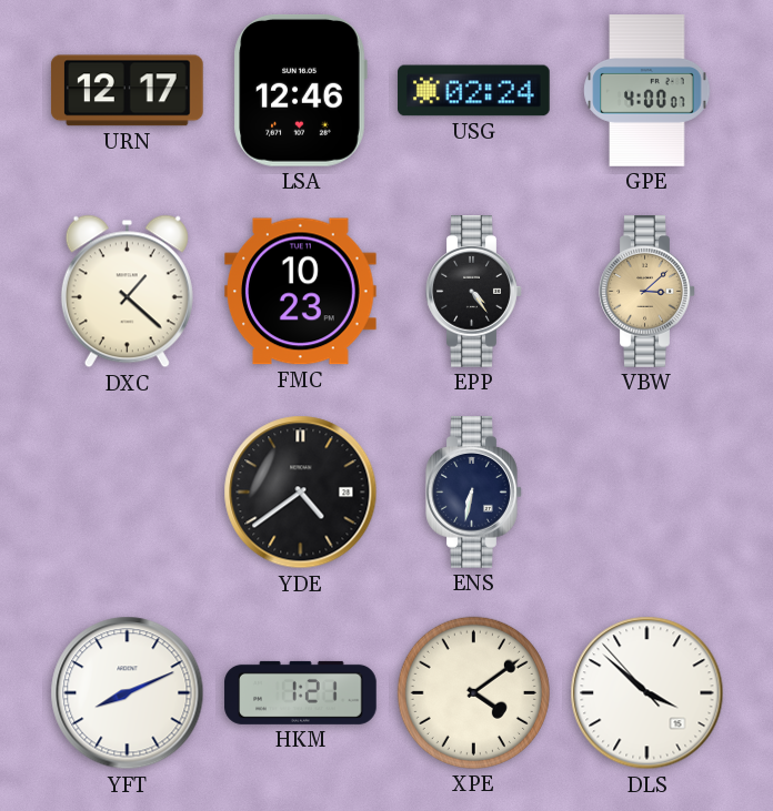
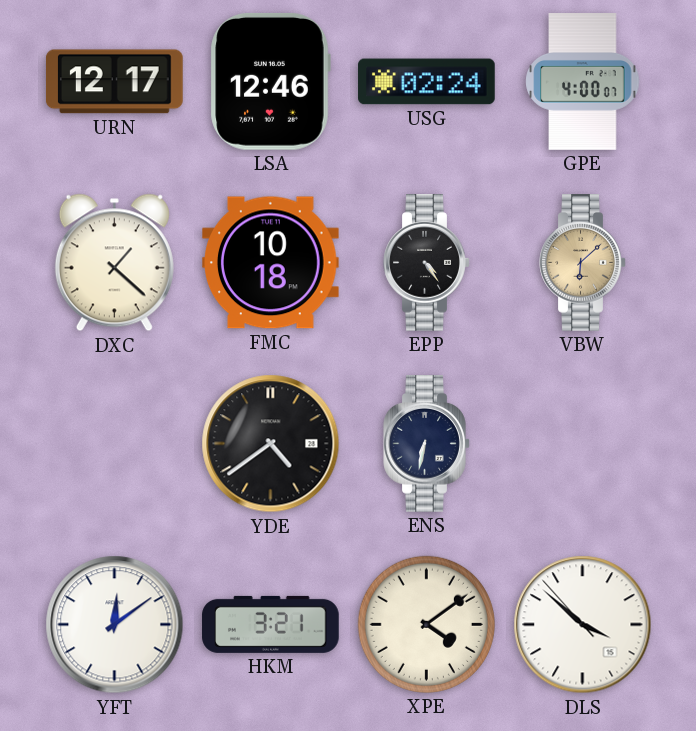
FMC: 10:23 -> 10:18 (271, 263)
VBW: 3:08 -> 6:08 (583, 263)
YFT: 8:11 -> 12:09 (115, 625)
HKM: 1:21 -> 3:21 (271, 624)
